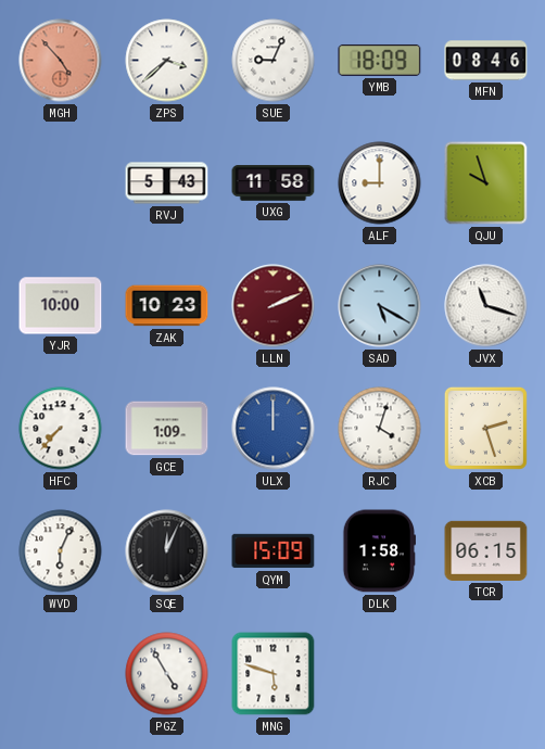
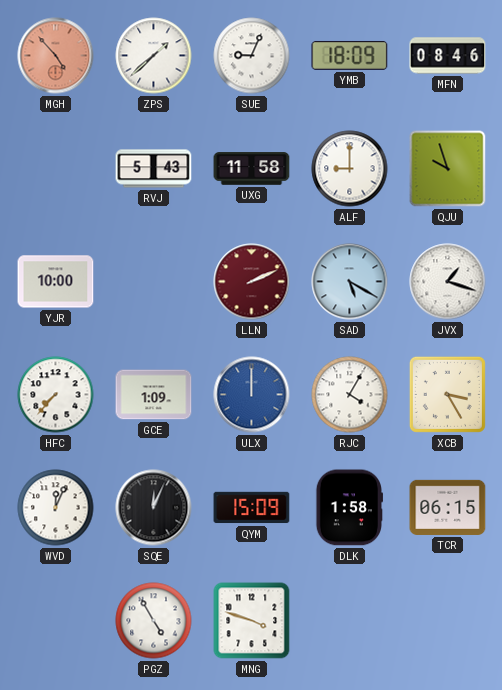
ZPS: 3:38 -> 1:38 (154, 56)
ZAK: 10:23 -> none (167, 306)
JVX: 11:18 -> 1:18 (448, 282)
RJC: 4:03 -> 4:05 (350, 395)
XCB: 2:27 -> 3:25 (447, 394)
WVD: 6:04 -> 12:04 (56, 508)
MNG: 5:48 -> 3:48 (252, 621)
